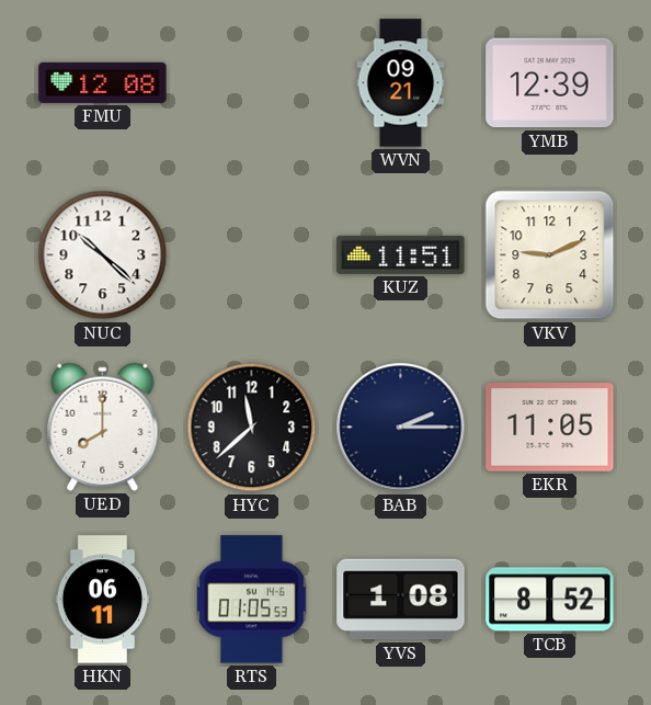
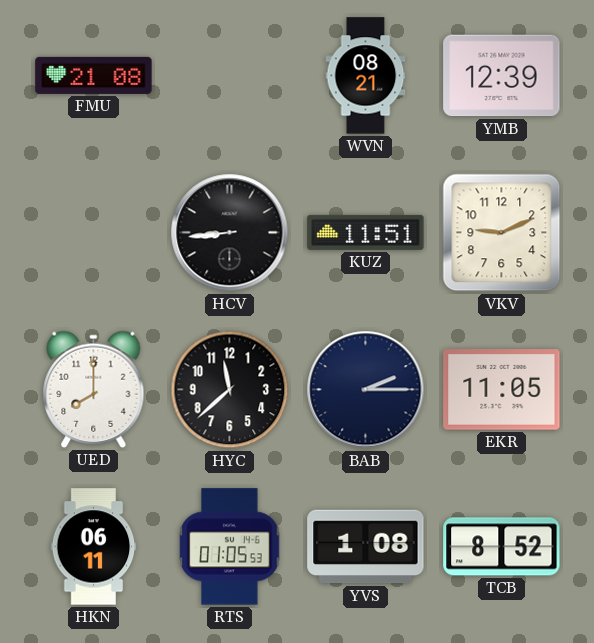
FMU: 12:08 -> 21:08 (94, 75)
WVN: 09:21 -> 08:21 (366, 76)
NUC: 10:22 -> none (103, 255)
HCV: none -> 8:44 (230, 233)
